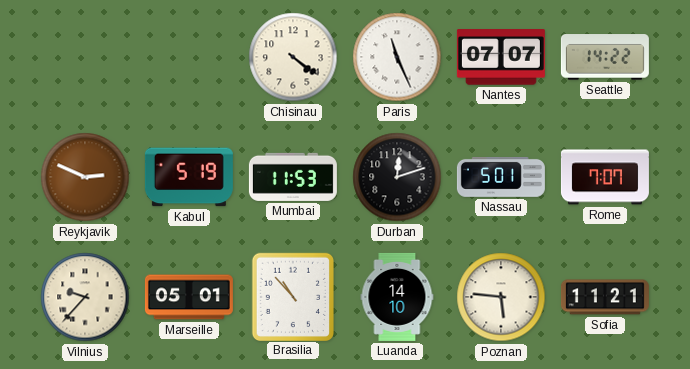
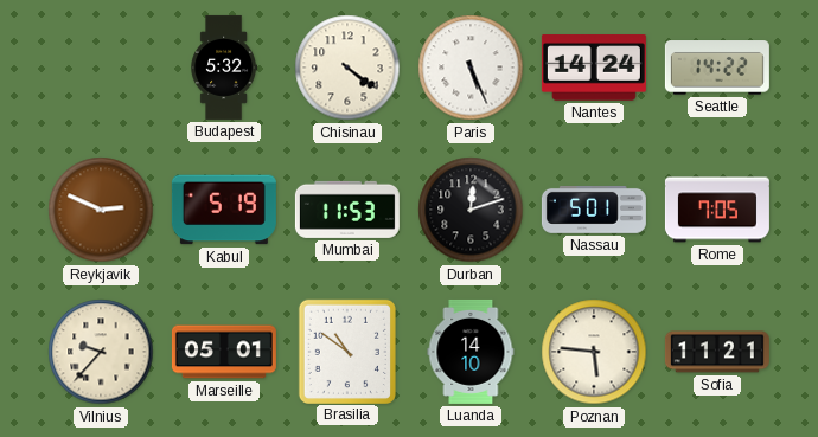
Budapest: none -> 5:32 (223, 68)
Paris: 11:26 -> 5:26 (471, 68)
Nantes: 07:07 -> 14:24 (594, 68)
Rome: 7:07 -> 7:05 (717, 210)
Brasilia: 10:53 -> 10:51 (346, 351)
